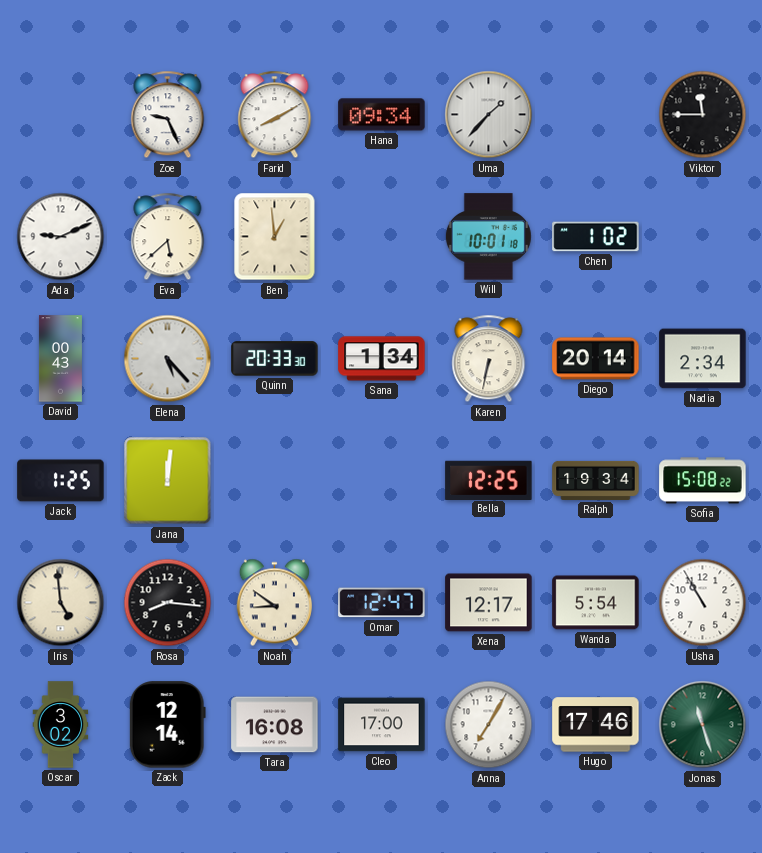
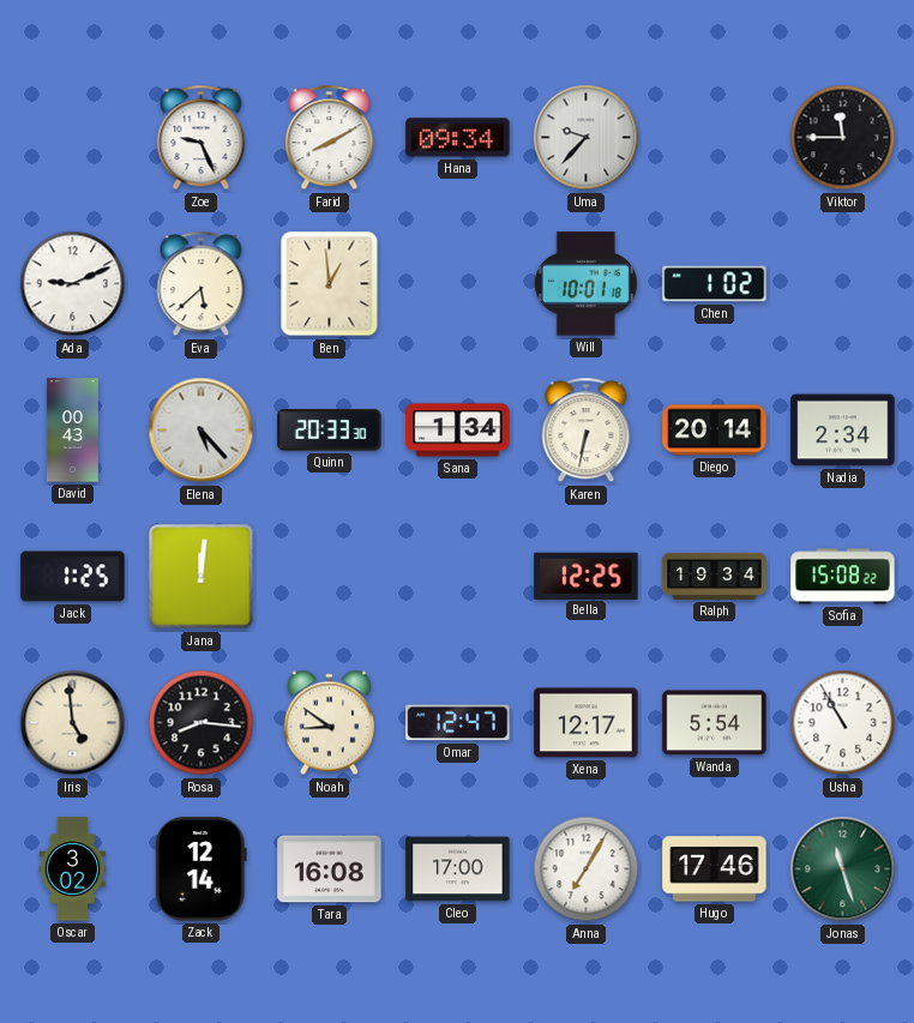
Uma: 1:37 -> 9:37 (587, 138)
